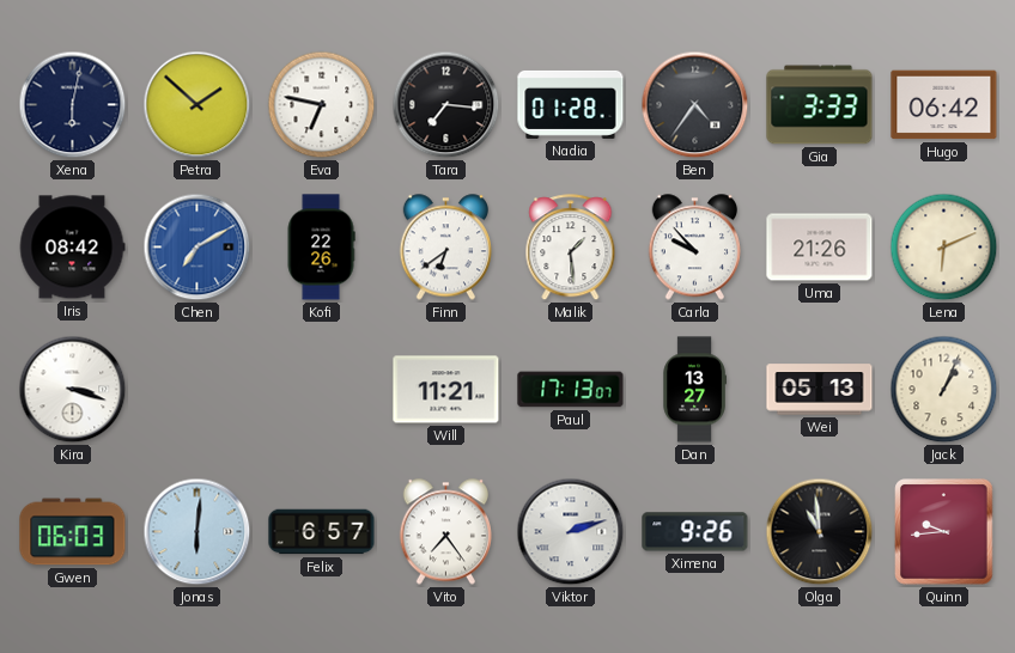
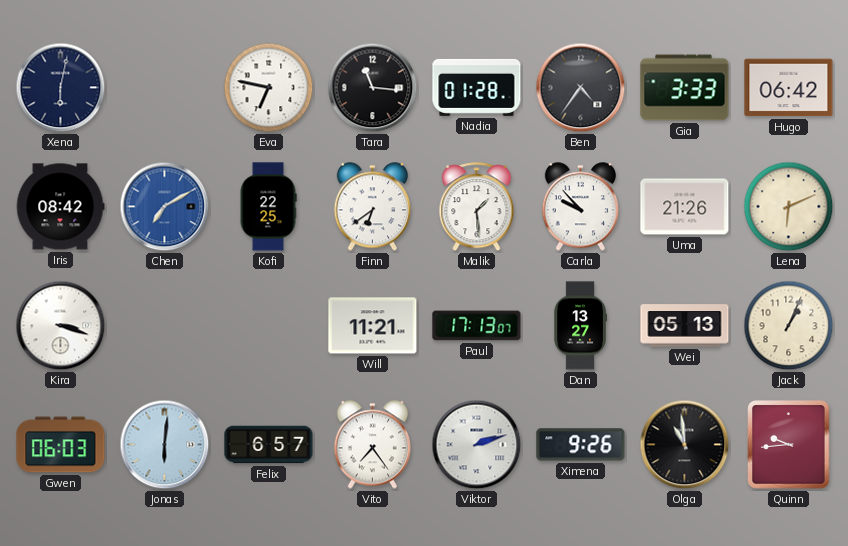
Petra: 1:52 -> none (197, 105)
Tara: 7:16 -> 11:16 (373, 88)
Kofi: 22:26 -> 22:25 (268, 207)
